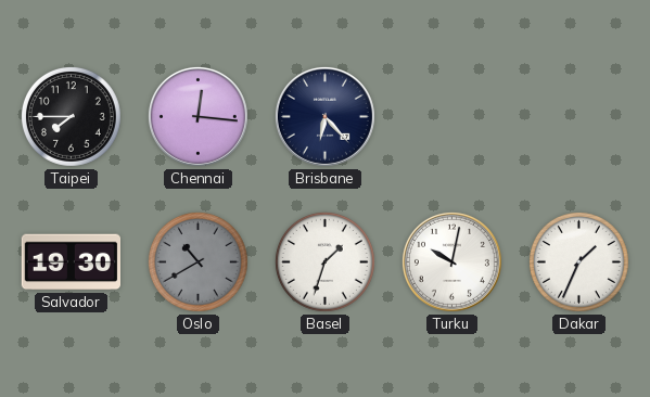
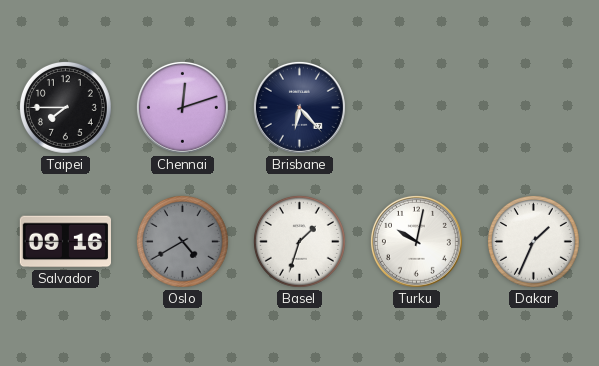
Chennai: 12:16 -> 12:12 (182, 107)
Salvador: 19:30 -> 09:16 (65, 242)
Oslo: 10:40 -> 4:40 (182, 241)
